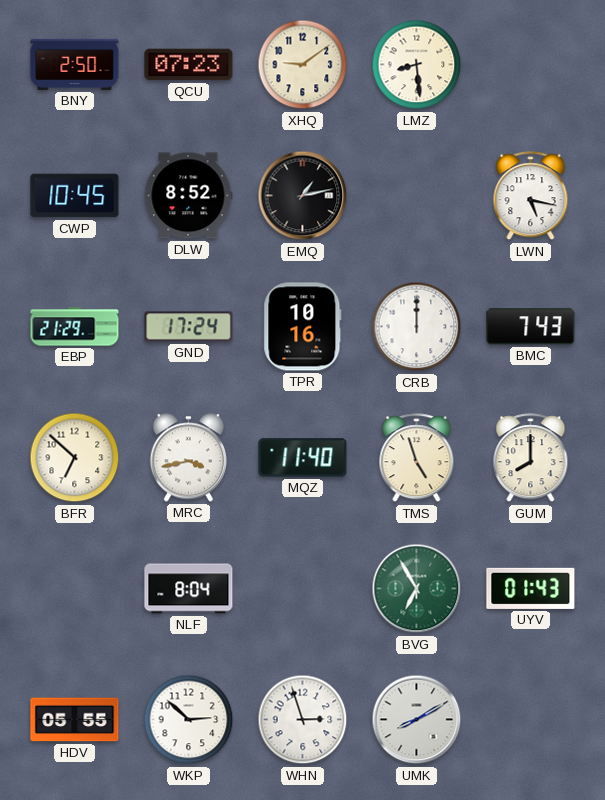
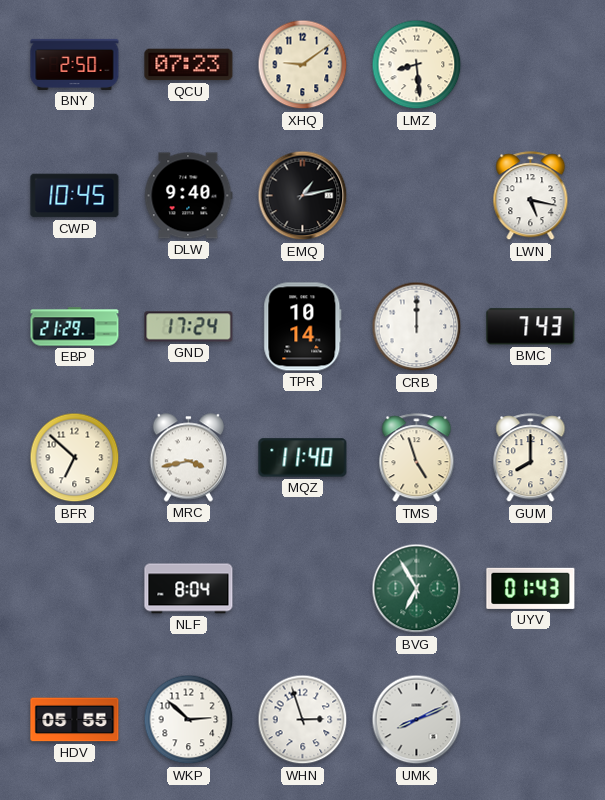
DLW: 8:52 -> 9:40 (188, 196)
TPR: 10:16 -> 10:14 (303, 327)
UMK: 8:10 -> 8:11 (417, 720)
